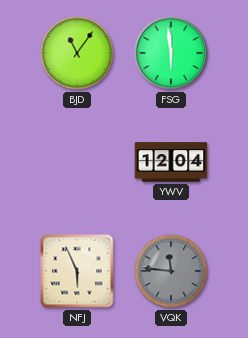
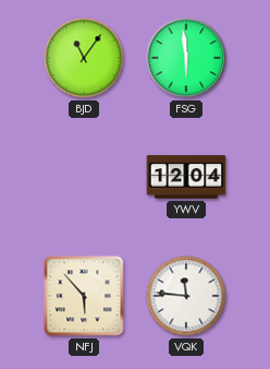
NFJ: 5:56 -> 5:53 (84, 296)
VQK dial: grey -> white (186, 296)
